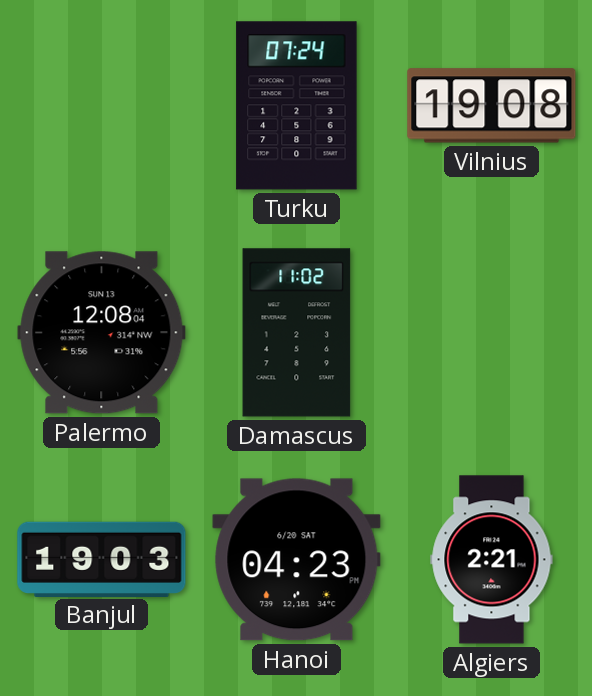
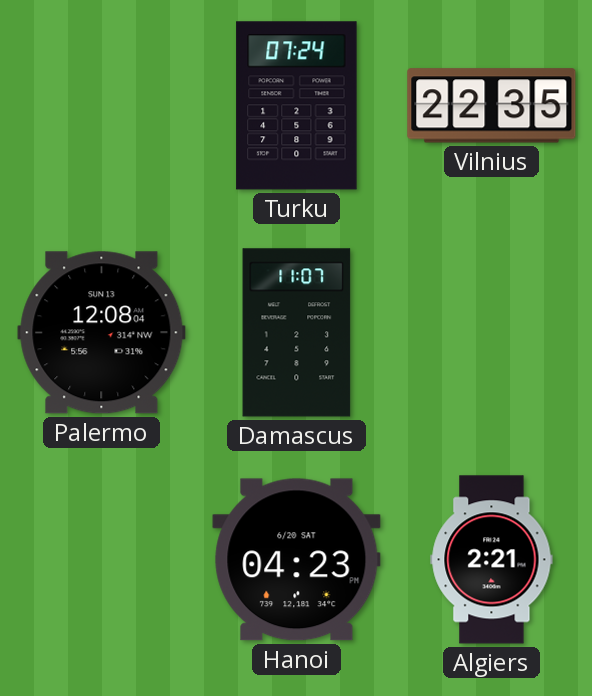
Vilnius: 19:08 -> 22:35 (492, 106)
Damascus: 11:02 -> 11:07 (297, 333)
Banjul: 19:03 -> none (102, 559)
